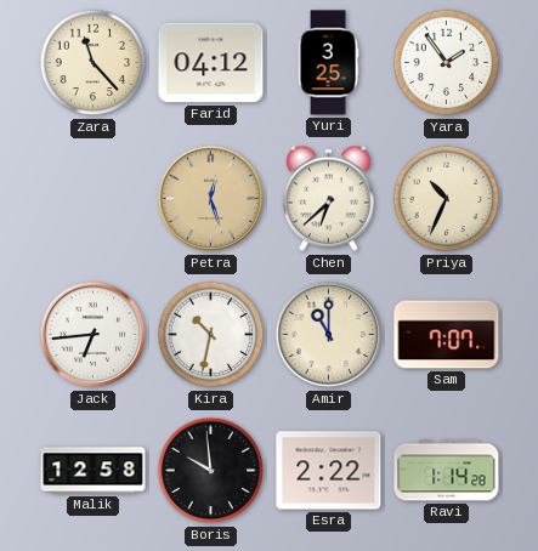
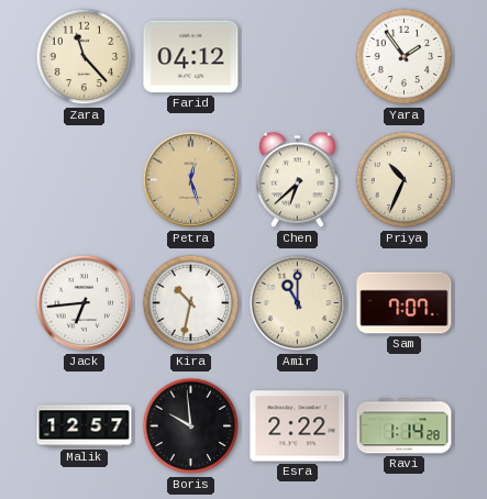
Yuri: 3:25 -> none (328, 63)
Malik: 12:58 -> 12:57 (85, 426)
